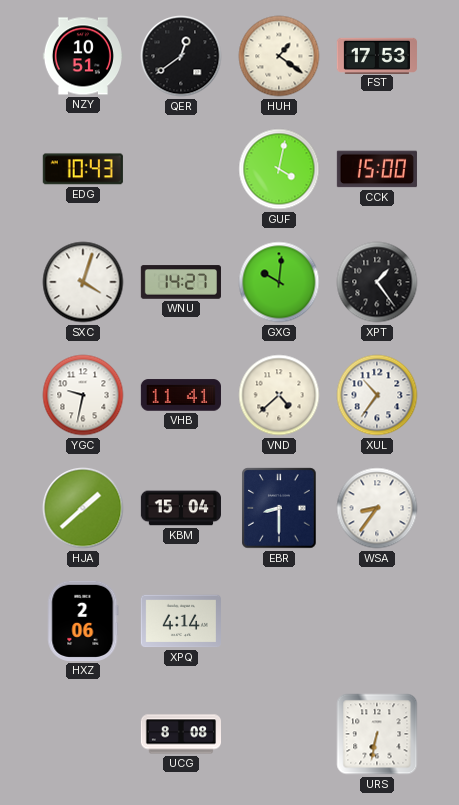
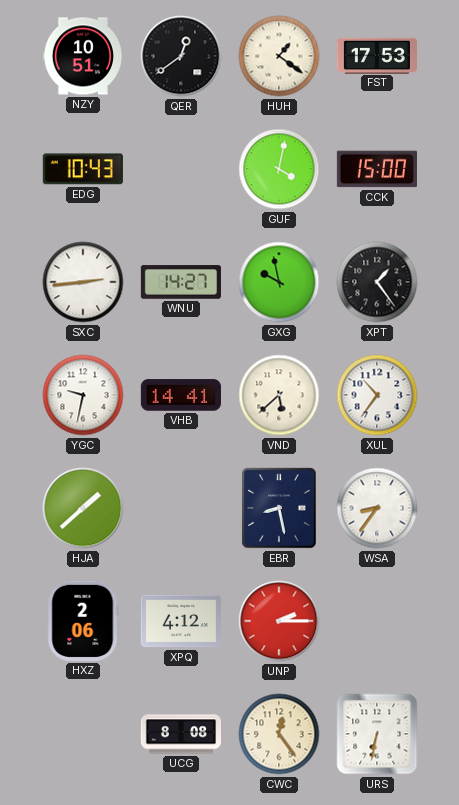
SXC: 4:03 -> 2:44 (83, 282)
GXG: 10:01 -> 9:58 (279, 282)
VHB: 11:41 -> 14:41 (181, 395)
VND: 4:38 -> 5:38 (279, 395)
KBM: 15:04 -> none (180, 508)
EBR: 8:30 -> 8:28 (279, 508)
XPQ: 4:14 -> 4:12 (181, 621)
UNP: none -> 2:15 (279, 621)
CWC: none -> 12:24 (279, 734)
